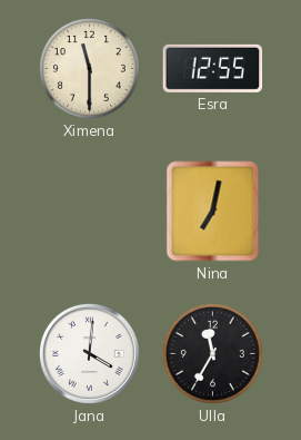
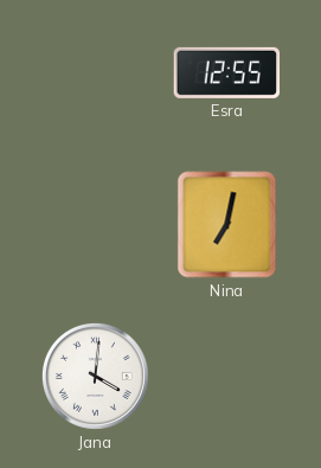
Ximena: 11:30 -> none (89, 68)
Ulla: 11:35 -> none (212, 353)
